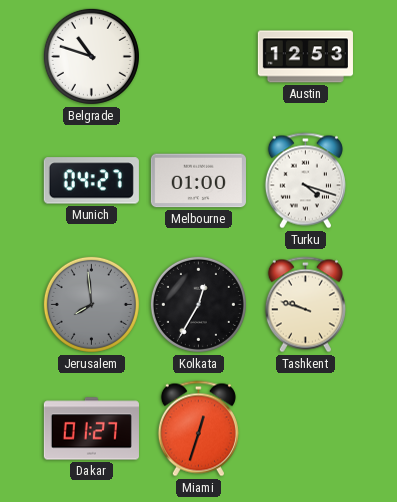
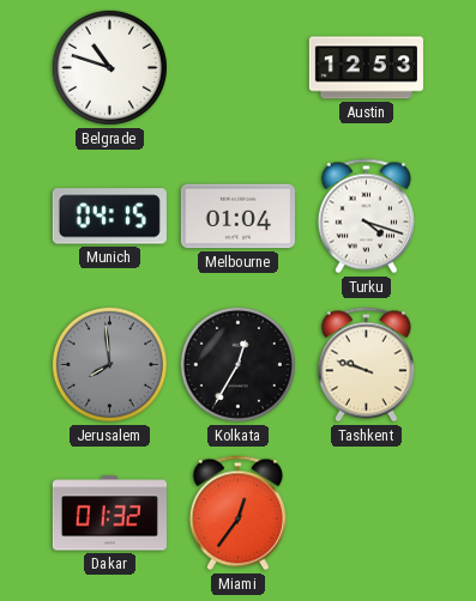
Munich: 04:27 -> 04:15 (109, 217)
Melbourne: 01:00 -> 01:04 (237, 217)
Dakar: 01:27 -> 01:32 (109, 514)
Miami: 12:33 -> 12:36 (237, 514)
